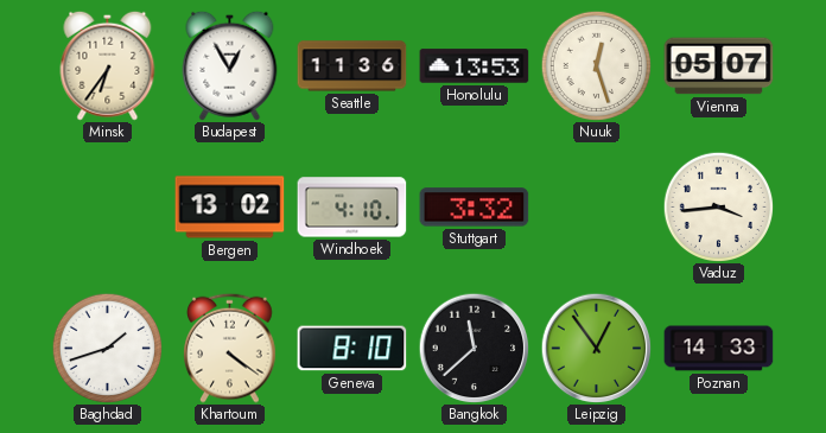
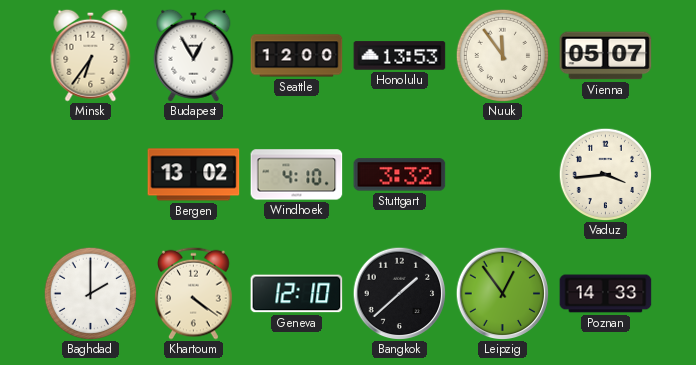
Seattle: 11:36 -> 12:00 (297, 56)
Nuuk: 12:27 -> 11:54 (502, 55)
Baghdad: 1:42 -> 2:00 (90, 293)
Geneva: 8:10 -> 12:10 (297, 294)
Bangkok: 11:38 -> 1:38 (399, 293)
